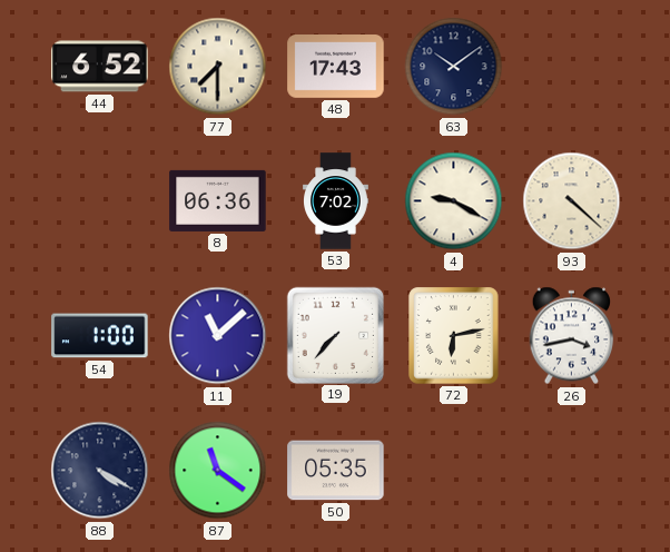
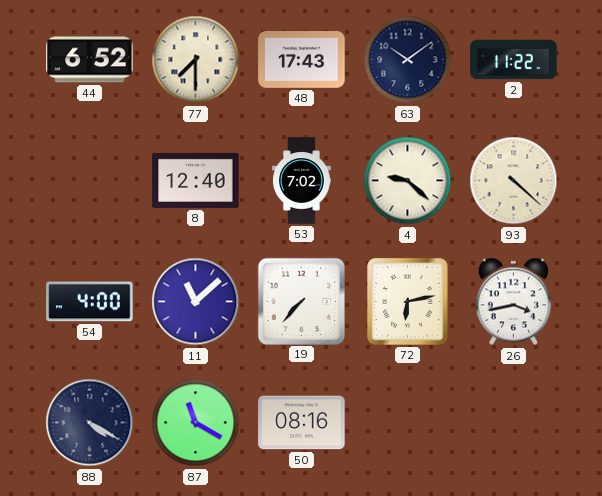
2: none -> 11:22 (514, 60)
8: 06:36 -> 12:40 (196, 180)
4: 9:20 -> 9:22 (408, 181)
54: 1:00 -> 4:00 (90, 302)
87: 11:21 -> 11:20 (196, 423)
50: 05:35 -> 08:16 (302, 423)
